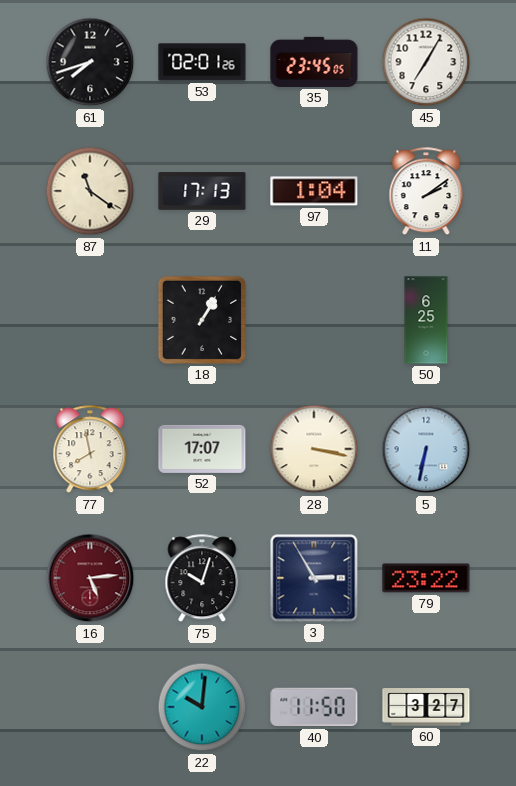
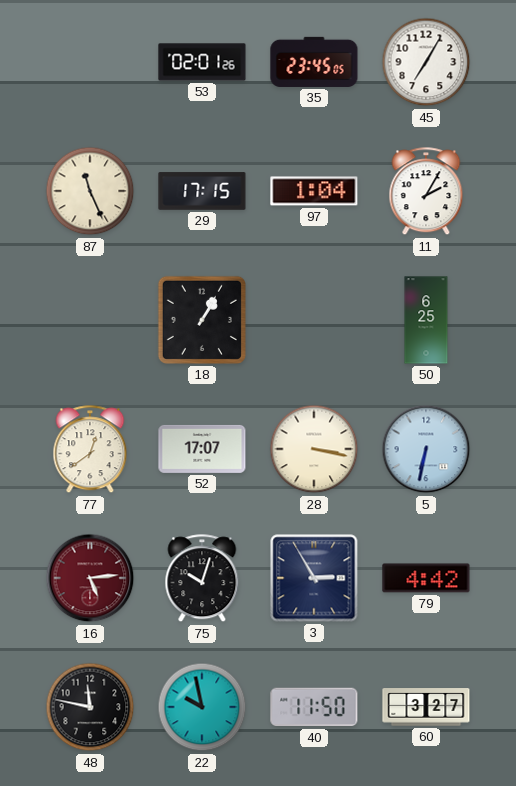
61: 7:42 -> none (90, 62)
87: 11:21 -> 11:26 (90, 191)
29: 17:13 -> 17:15 (202, 191)
11: 2:09 -> 2:05 (426, 192)
77: 7:58 -> 12:39 (90, 450)
79: 23:22 -> 4:42 (426, 578)
48: none -> 11:47 (90, 707)
22: 10:01 -> 9:58 (202, 707)
